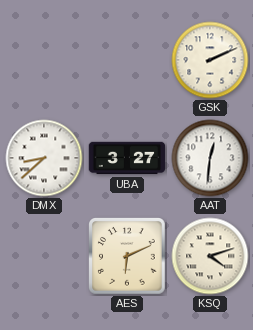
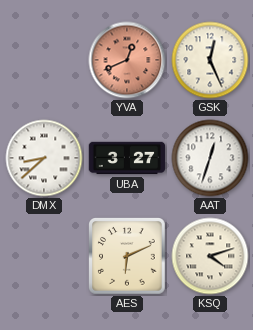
YVA: none -> 12:41 (127, 60)
GSK: 2:11 -> 12:26 (210, 60)
AAT: 12:31 -> 12:33 (210, 158)
